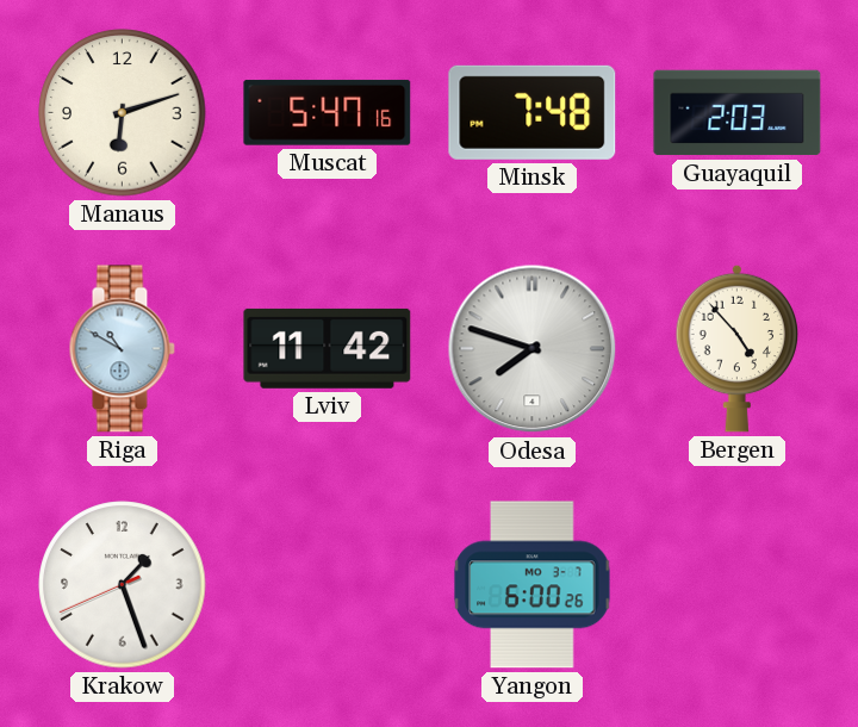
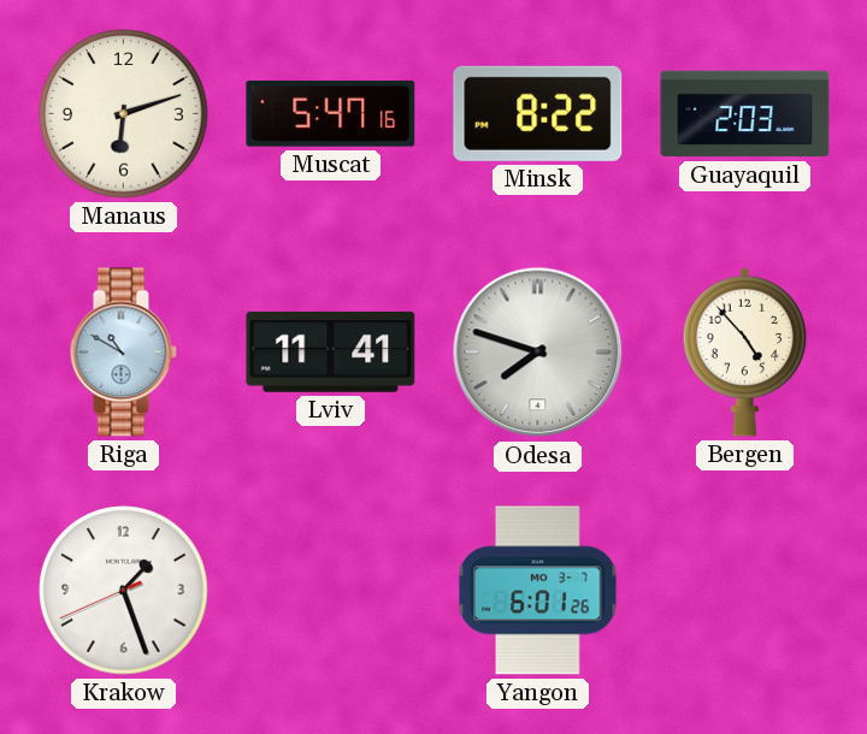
Minsk: 7:48 -> 8:22 (538, 113)
Lviv: 11:42 -> 11:41 (331, 351)
Yangon: 6:00 -> 6:01 (538, 591)
